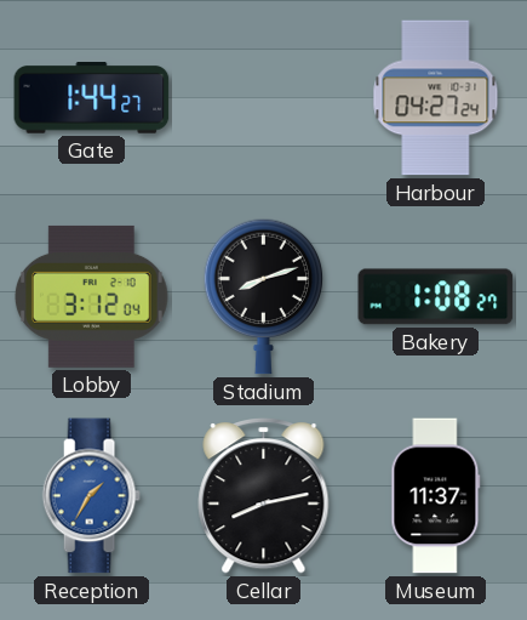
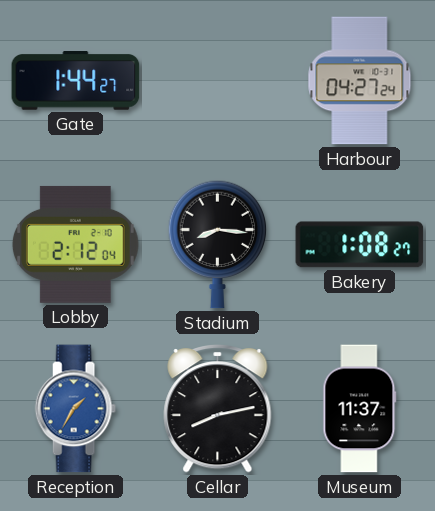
Lobby: 3:12 -> 2:12 (75, 244)
Stadium: 8:12 -> 8:16 (218, 244)
